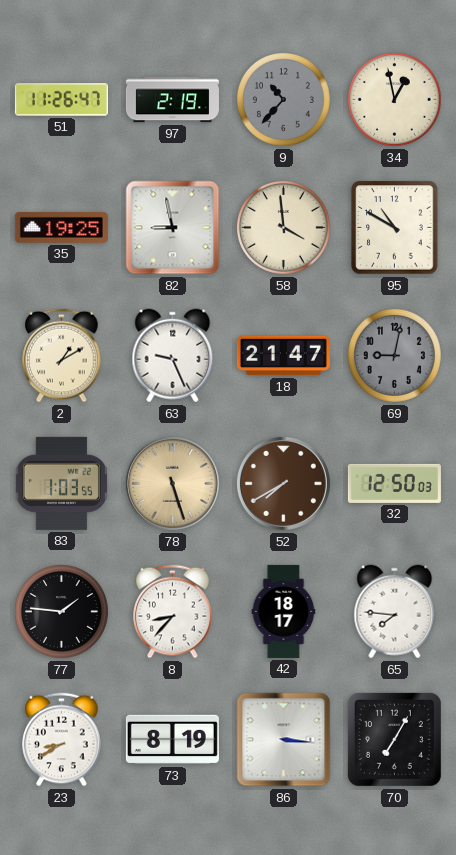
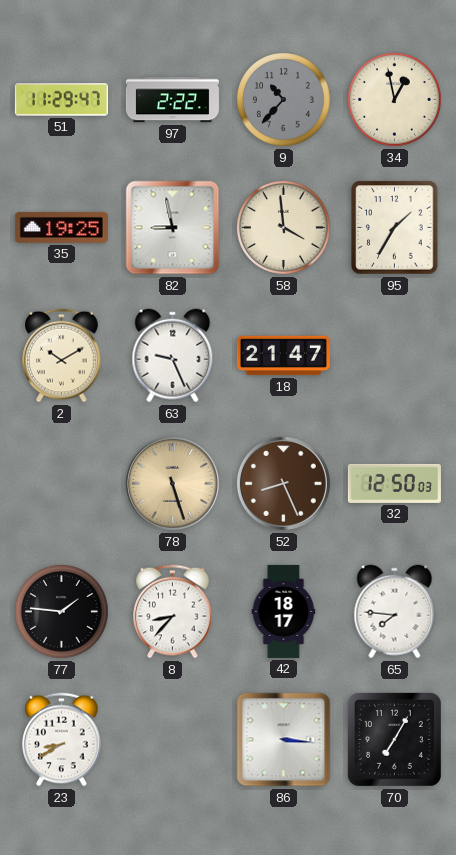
51: 11:26 -> 11:29 (61, 100)
97: 2:19 -> 2:22 (172, 100)
95: 10:50 -> 1:35 (395, 228)
2: 1:10 -> 10:10 (62, 356)
69: 9:02 -> none (395, 356)
83: 1:03 -> none (61, 483)
52: 7:40 -> 8:26 (283, 483)
73: 8:19 -> none (172, 740)
